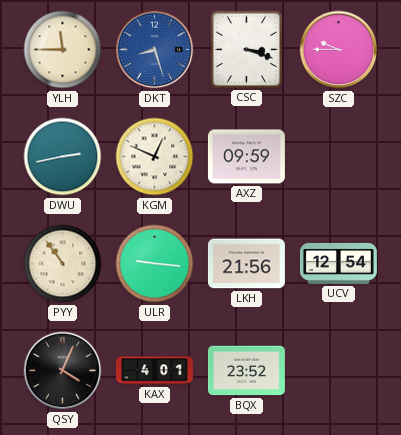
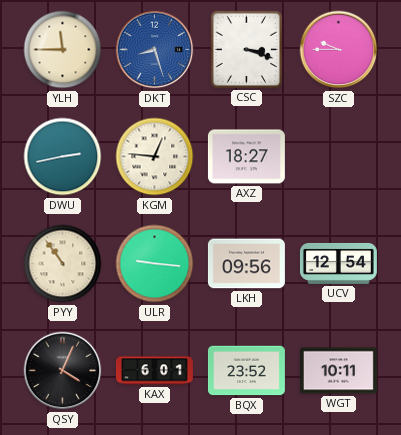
KGM: 12:49 -> 12:46 (155, 157)
AXZ: 09:59 -> 18:27 (246, 157)
LKH: 21:56 -> 09:56 (246, 264)
KAX: 4:01 -> 6:01 (154, 371)
WGT: none -> 10:11 (338, 371)
